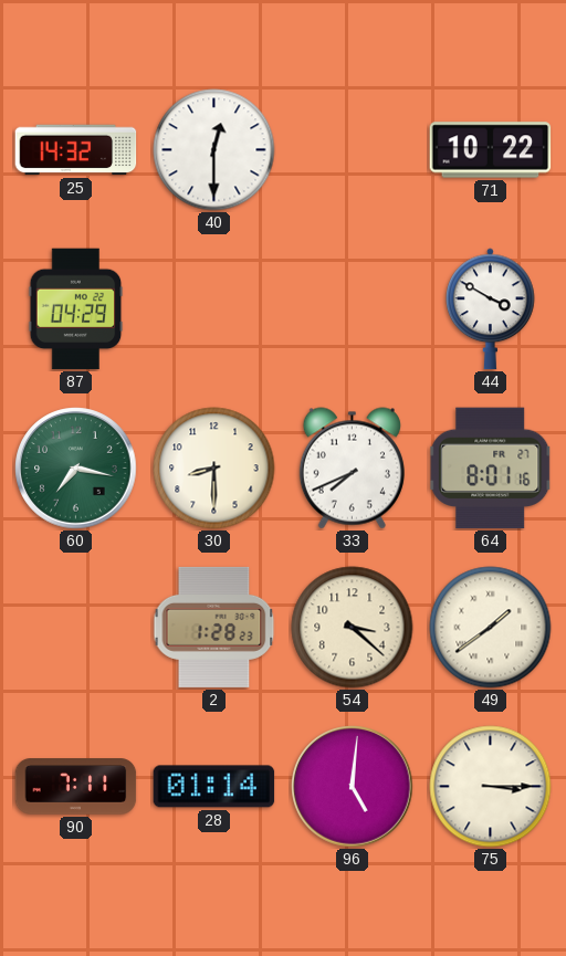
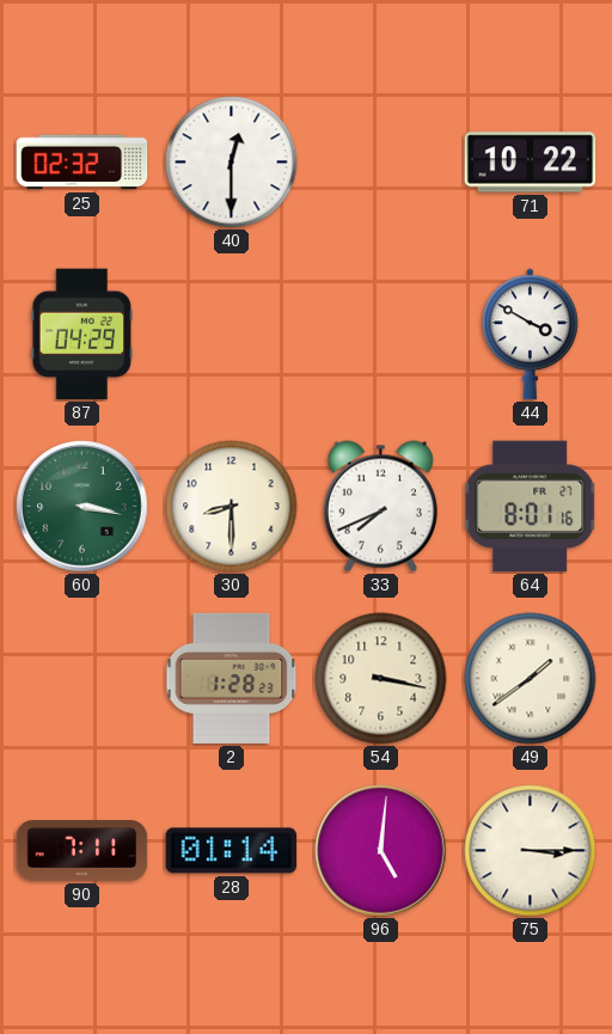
25: 14:32 -> 02:32 (82, 163)
60: 7:17 -> 3:17 (82, 507)
54: 3:22 -> 3:17 (381, 679)
